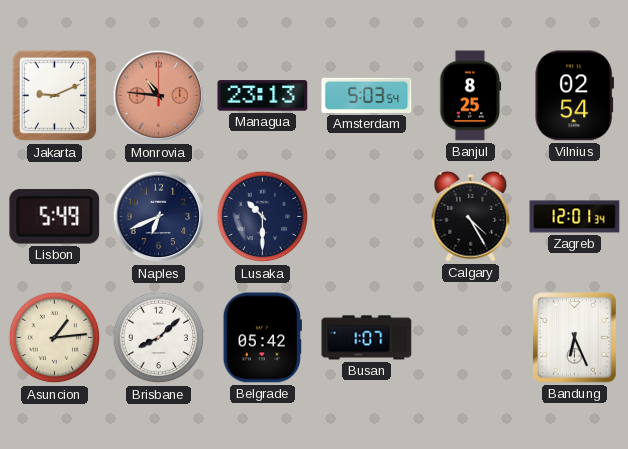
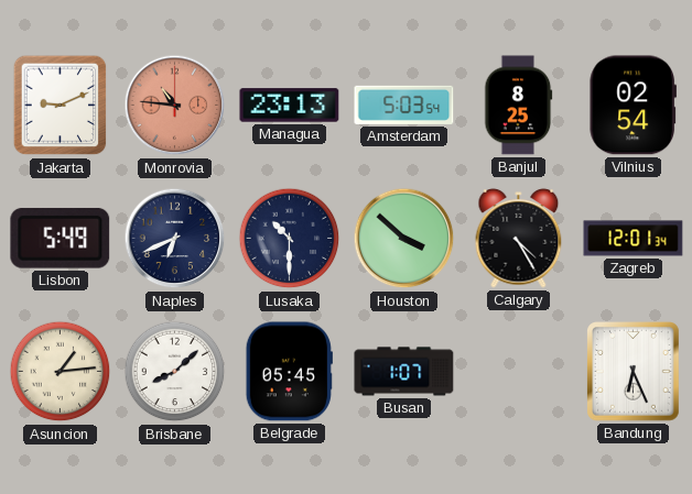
Houston: none -> 3:52 (404, 239)
Belgrade: 05:42 -> 05:45 (289, 372)
